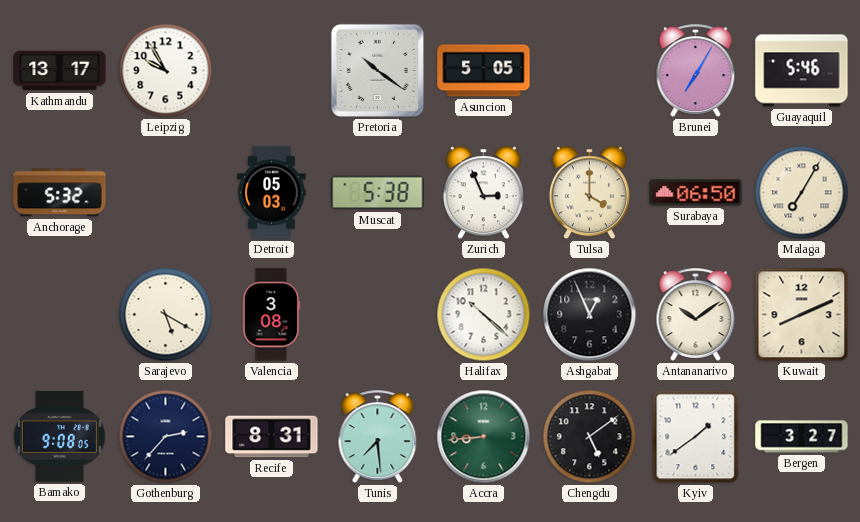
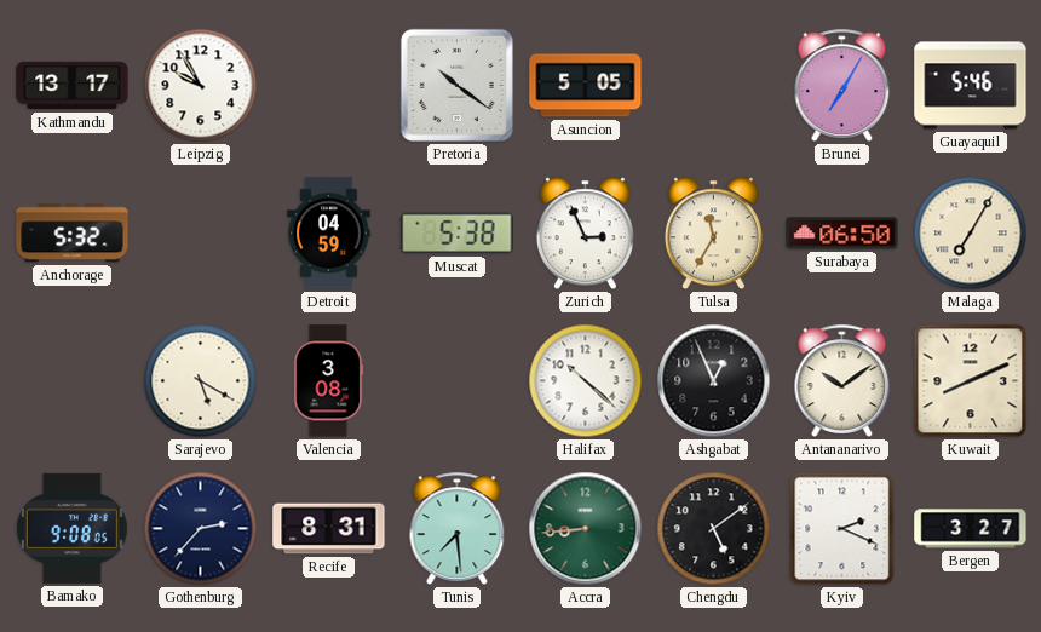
Detroit: 05:03 -> 04:59 (329, 234)
Tulsa: 4:00 -> 11:35 (713, 234)
Kyiv: 1:39 -> 2:19 (842, 529)
